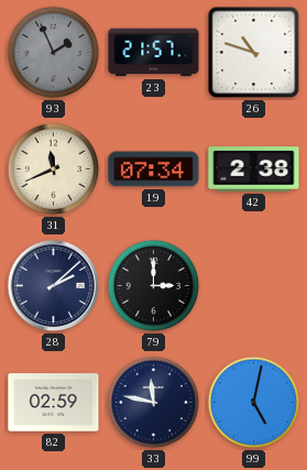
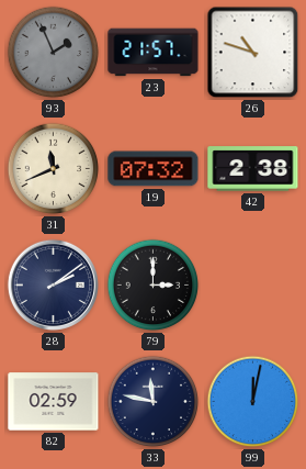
19: 07:34 -> 07:32 (154, 169)
28: 2:08 -> 2:09 (53, 284)
99: 5:02 -> 12:02 (253, 402)
